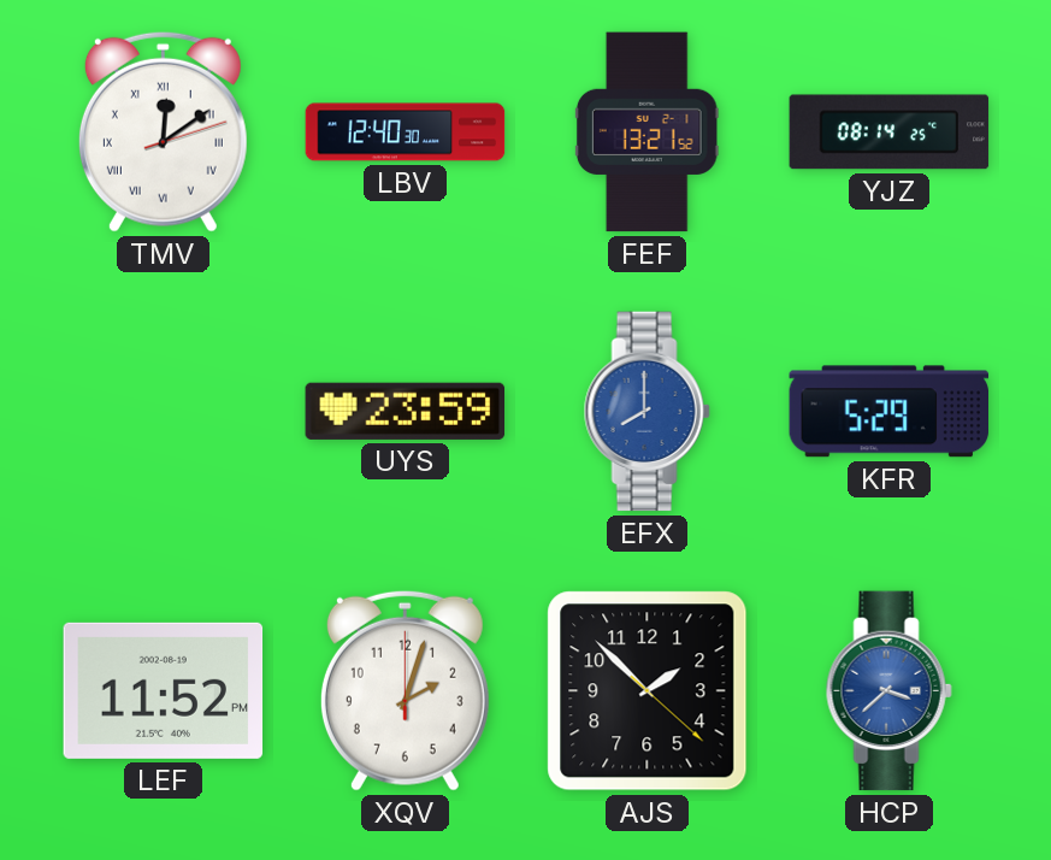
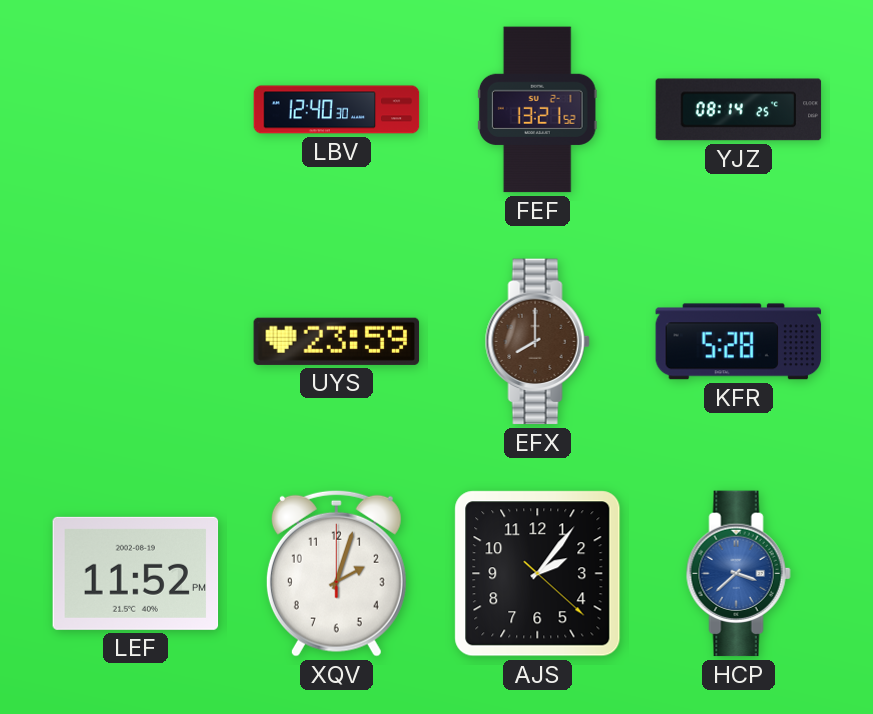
TMV: 12:09 -> none (163, 131)
EFX dial: blue -> brown (537, 342)
KFR: 5:29 -> 5:28 (739, 342)
AJS: 1:52 -> 2:06 (538, 574)
